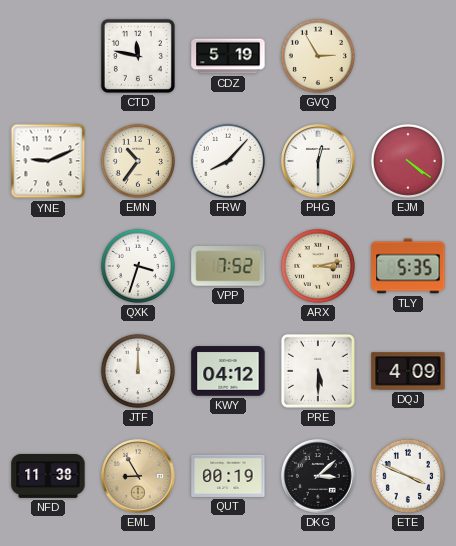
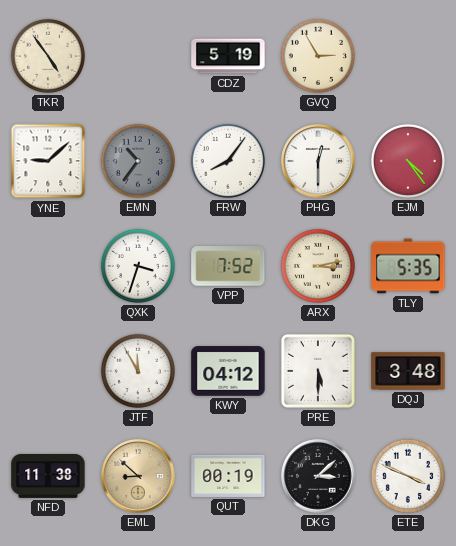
TKR: none -> 4:54 (48, 56)
CTD: 11:47 -> none (138, 56)
YNE: 9:11 -> 9:08 (48, 161)
EMN dial: cream -> grey (138, 161)
FRW: 8:07 -> 8:06 (228, 161)
EJM: 4:21 -> 4:24 (408, 161)
JTF: 12:00 -> 11:55 (138, 371)
DQJ: 4:09 -> 3:48 (408, 371)
EML: 8:55 -> 8:52 (138, 476)
